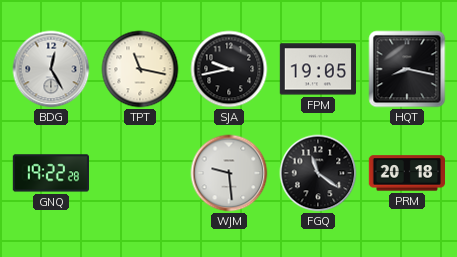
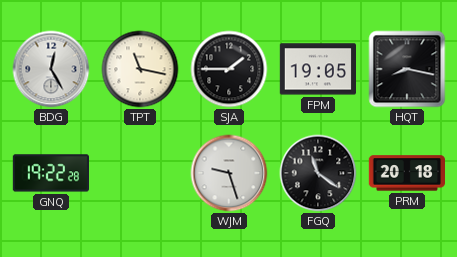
SJA: 9:43 -> 1:45 (229, 69)
WJM: 9:29 -> 9:27 (229, 173)
